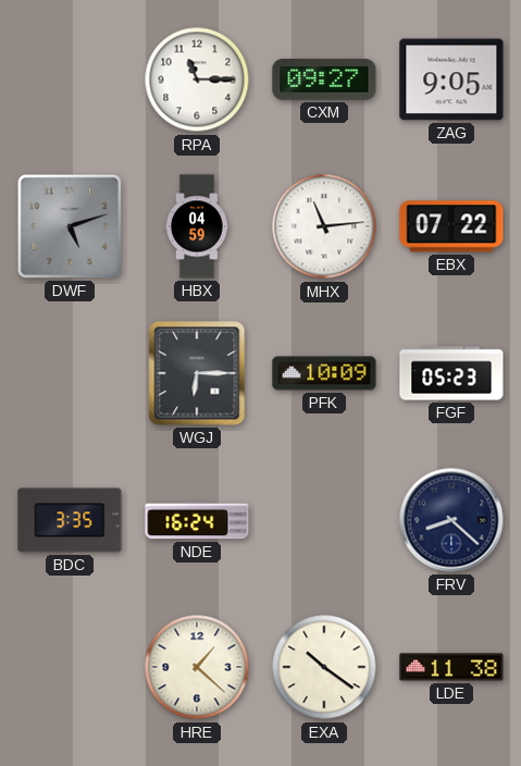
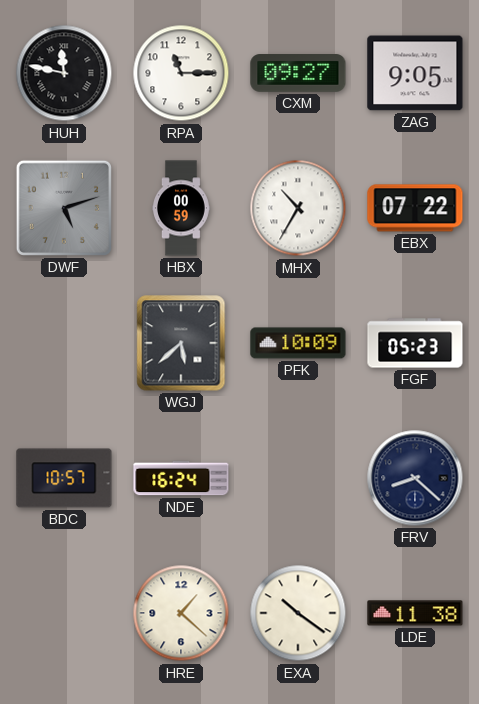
HUH: none -> 11:47 (64, 73)
HBX: 04:59 -> 00:59 (182, 208)
MHX: 11:14 -> 10:35 (298, 208)
WGJ: 6:15 -> 5:38 (181, 343)
BDC: 3:35 -> 10:57 (64, 478)
